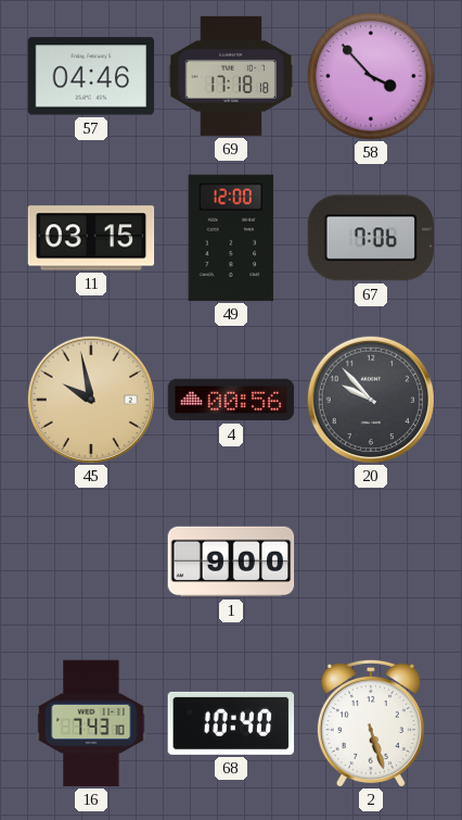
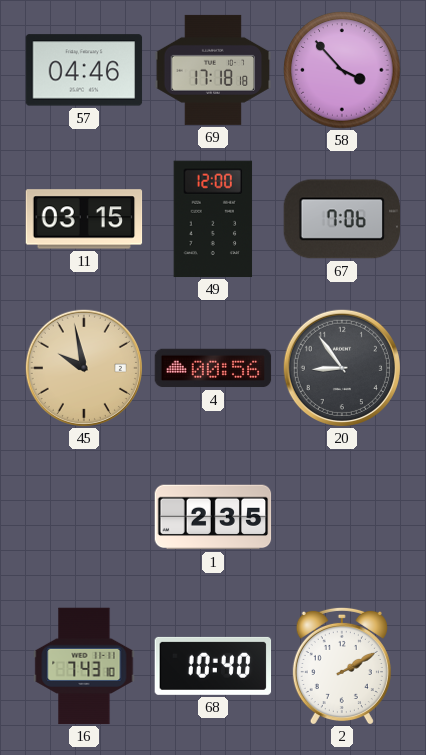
20: 9:53 -> 8:54 (342, 368)
1: 9:00 -> 2:35 (213, 517)
2: 5:27 -> 2:10 (342, 666)
